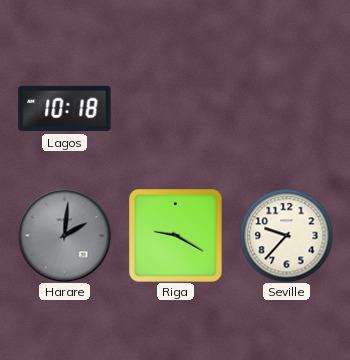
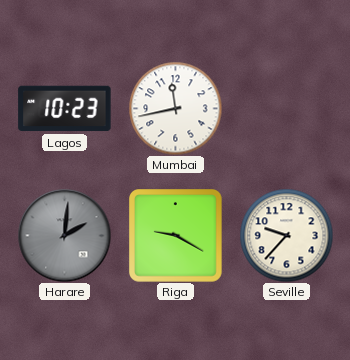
Lagos: 10:18 -> 10:23 (65, 109)
Mumbai: none -> 11:43 (175, 108)
